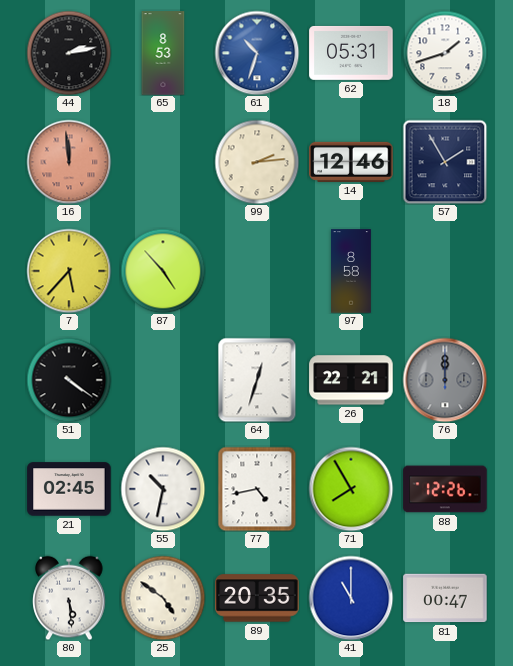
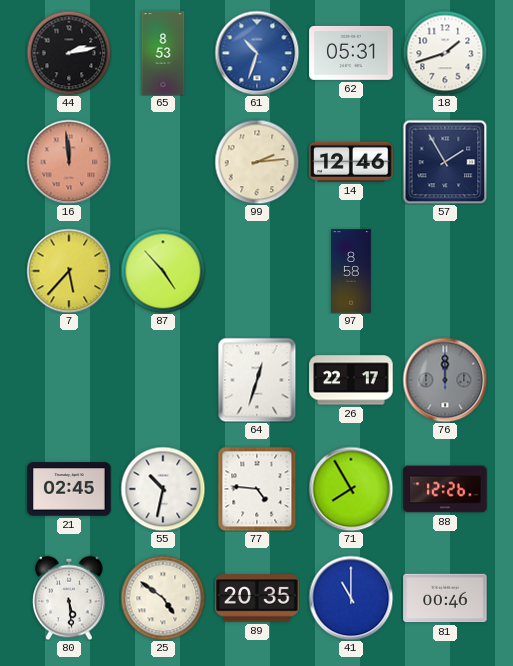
51: 4:21 -> none (69, 380)
26: 22:21 -> 22:17 (351, 380)
77: 4:43 -> 4:46 (257, 489)
81: 00:47 -> 00:46 (445, 598)
